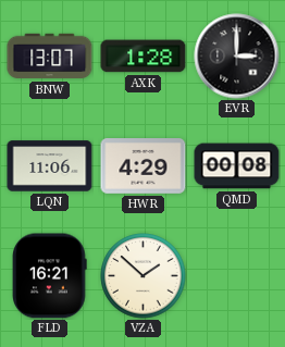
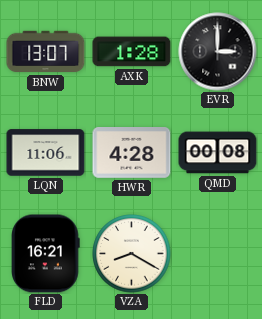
HWR: 4:29 -> 4:28 (132, 153)
VZA: 1:52 -> 8:20 (132, 254)
